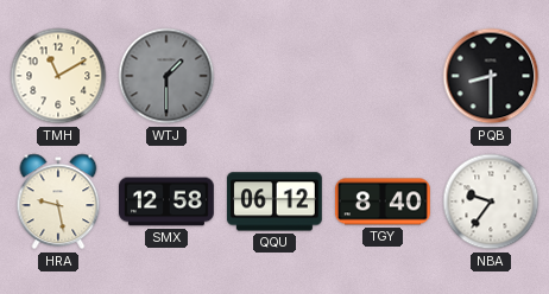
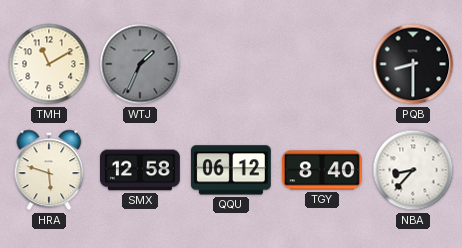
WTJ: 1:30 -> 1:34 (140, 64)
HRA: 9:28 -> 5:48 (49, 170)
NBA: 9:36 -> 8:37 (413, 170)
